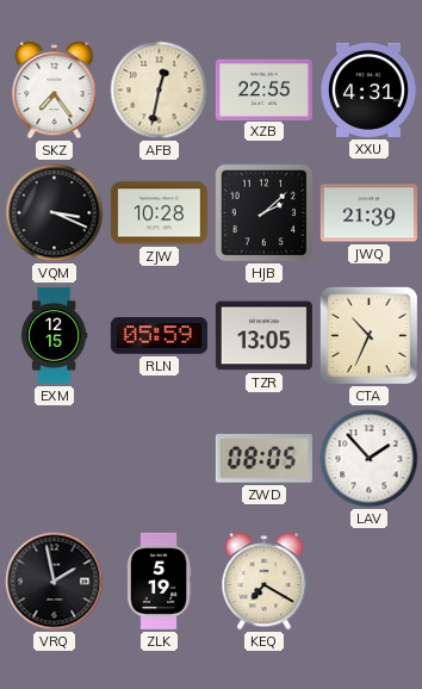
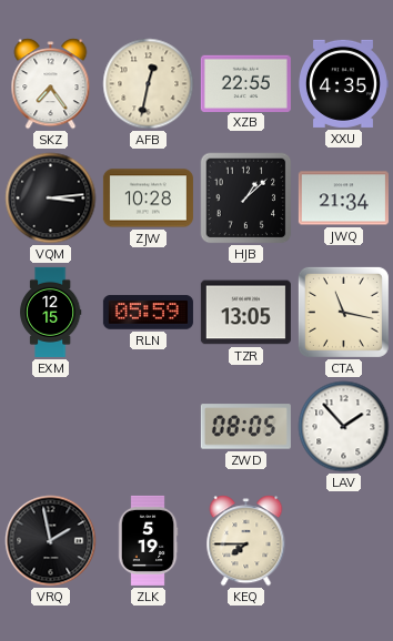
XXU: 4:31 -> 4:35 (344, 83)
VQM: 3:19 -> 3:14 (51, 199)
HJB: 2:08 -> 1:08 (246, 199)
JWQ: 21:39 -> 21:34 (343, 199)
CTA: 10:34 -> 11:17 (343, 312)
KEQ: 7:20 -> 7:45 (246, 541)
